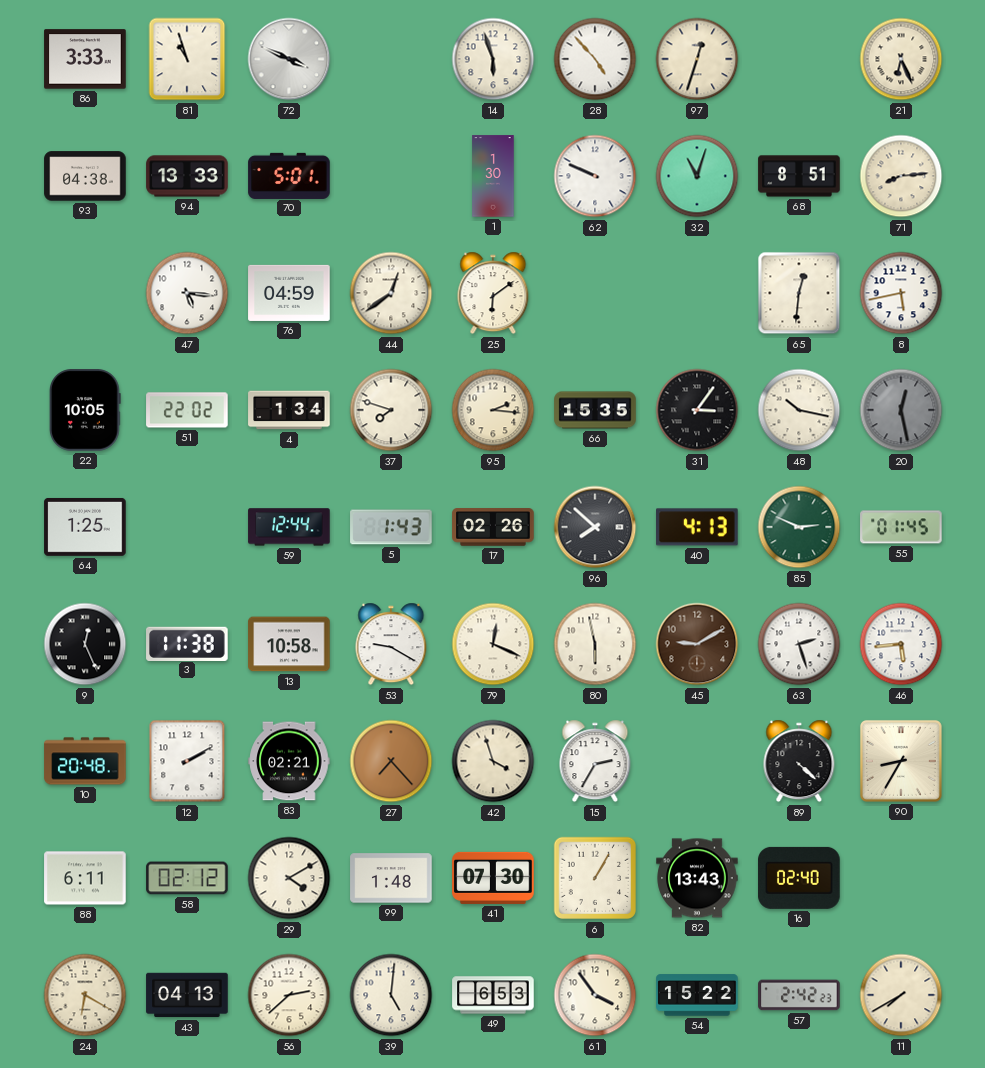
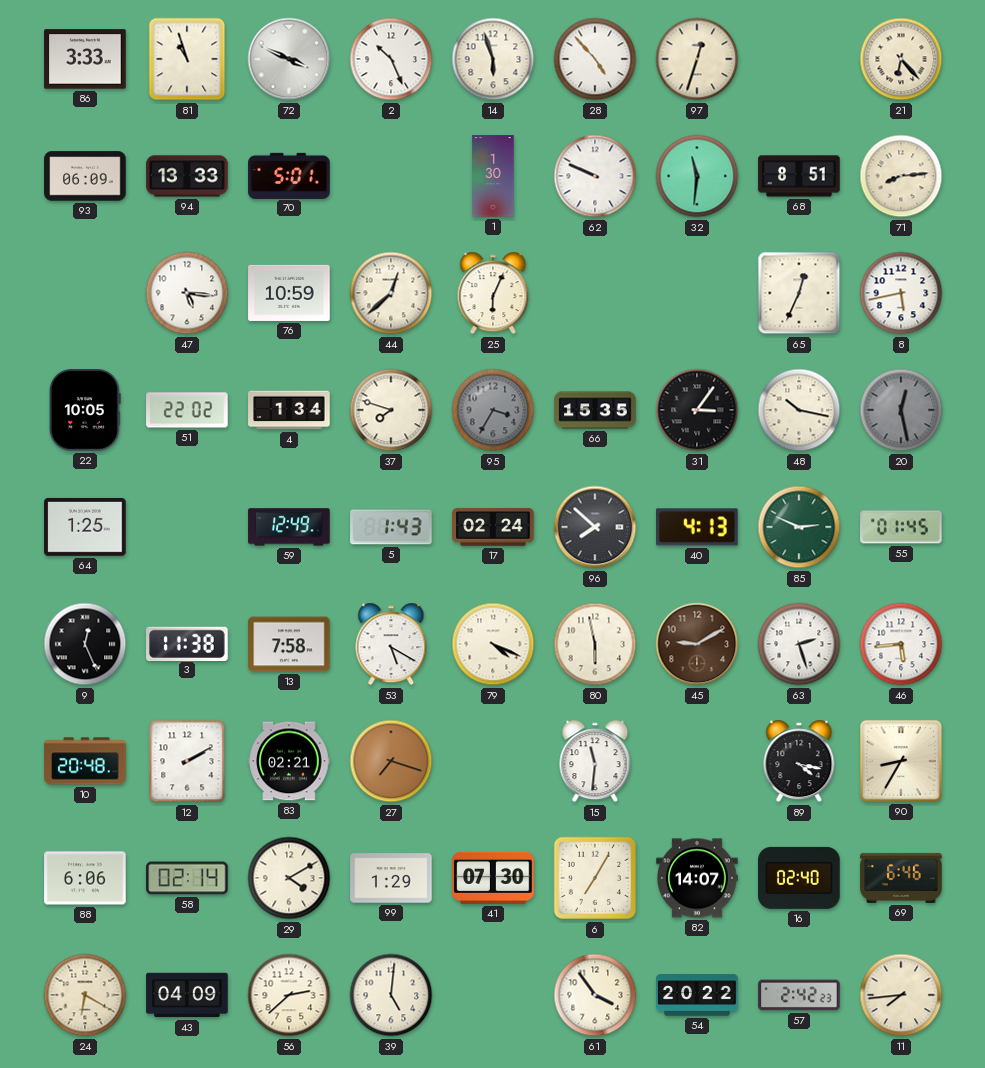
2: none -> 10:26 (391, 59)
21: 6:26 -> 6:23 (901, 59)
93: 04:38 -> 06:09 (85, 176)
32: 11:03 -> 11:31 (697, 176)
76: 04:59 -> 10:59 (289, 293)
44: 12:39 -> 12:38 (391, 293)
25: 6:09 -> 6:04 (493, 293)
65: 12:31 -> 12:34 (799, 293)
95: 2:16 -> 3:35 (493, 410)
95 dial: cream -> grey (493, 410)
59: 12:44 -> 12:49 (289, 527)
17: 02:26 -> 02:24 (493, 527)
13: 10:58 -> 7:58 (289, 644)
53: 9:20 -> 5:20 (391, 644)
79: 12:19 -> 4:19 (493, 644)
27: 7:23 -> 7:18 (391, 761)
42: 3:57 -> none (493, 761)
15: 2:35 -> 11:31 (595, 761)
89: 4:22 -> 4:17 (799, 761)
88: 6:11 -> 6:06 (85, 878)
58: 02:12 -> 02:14 (187, 878)
99: 1:48 -> 1:29 (391, 878)
6: 1:05 -> 7:05 (595, 878)
82: 13:43 -> 14:07 (697, 878)
69: none -> 6:46 (901, 878)
43: 04:13 -> 04:09 (187, 995)
49: 6:53 -> none (493, 995)
54: 15:22 -> 20:22 (697, 995)
11: 7:40 -> 7:44 (901, 995)
